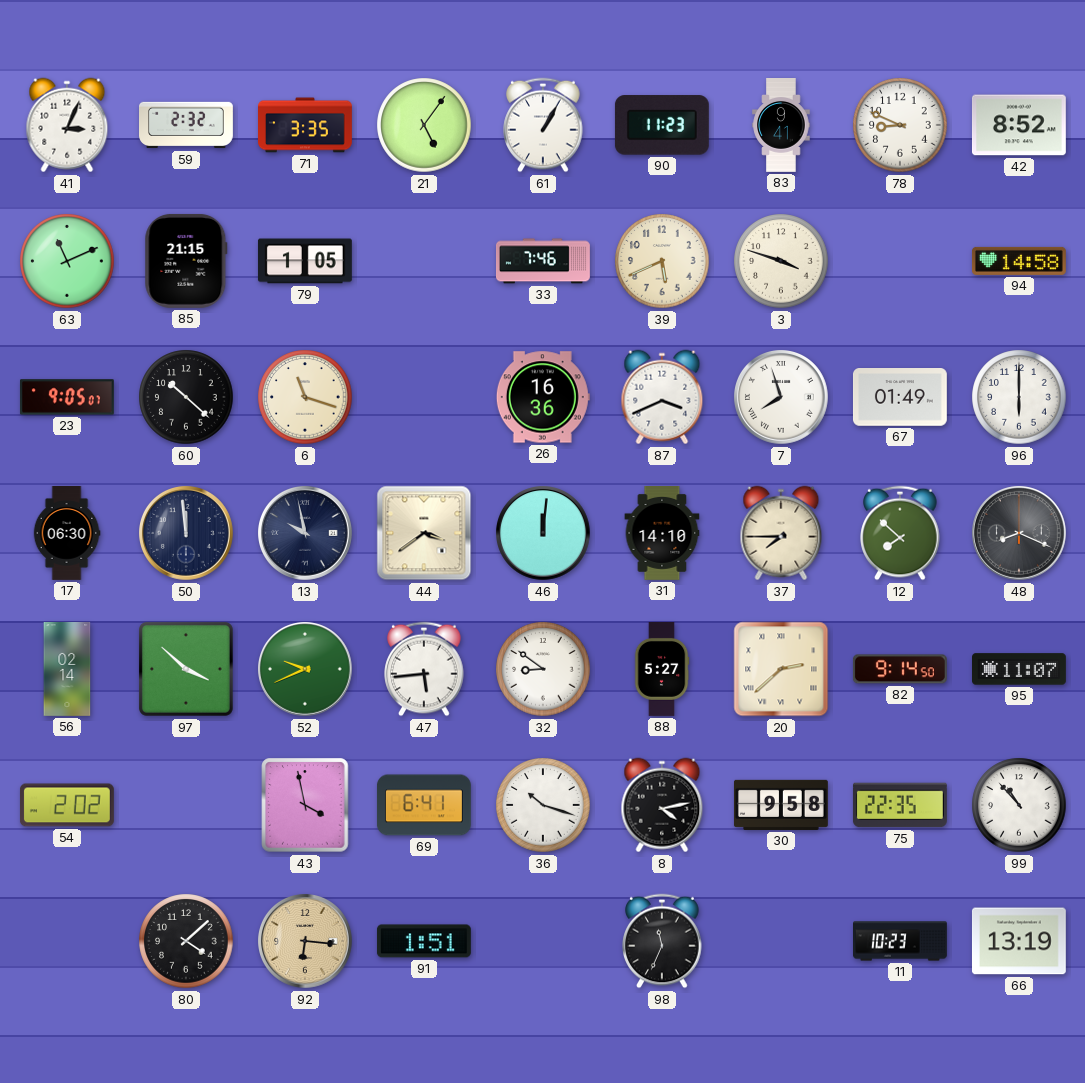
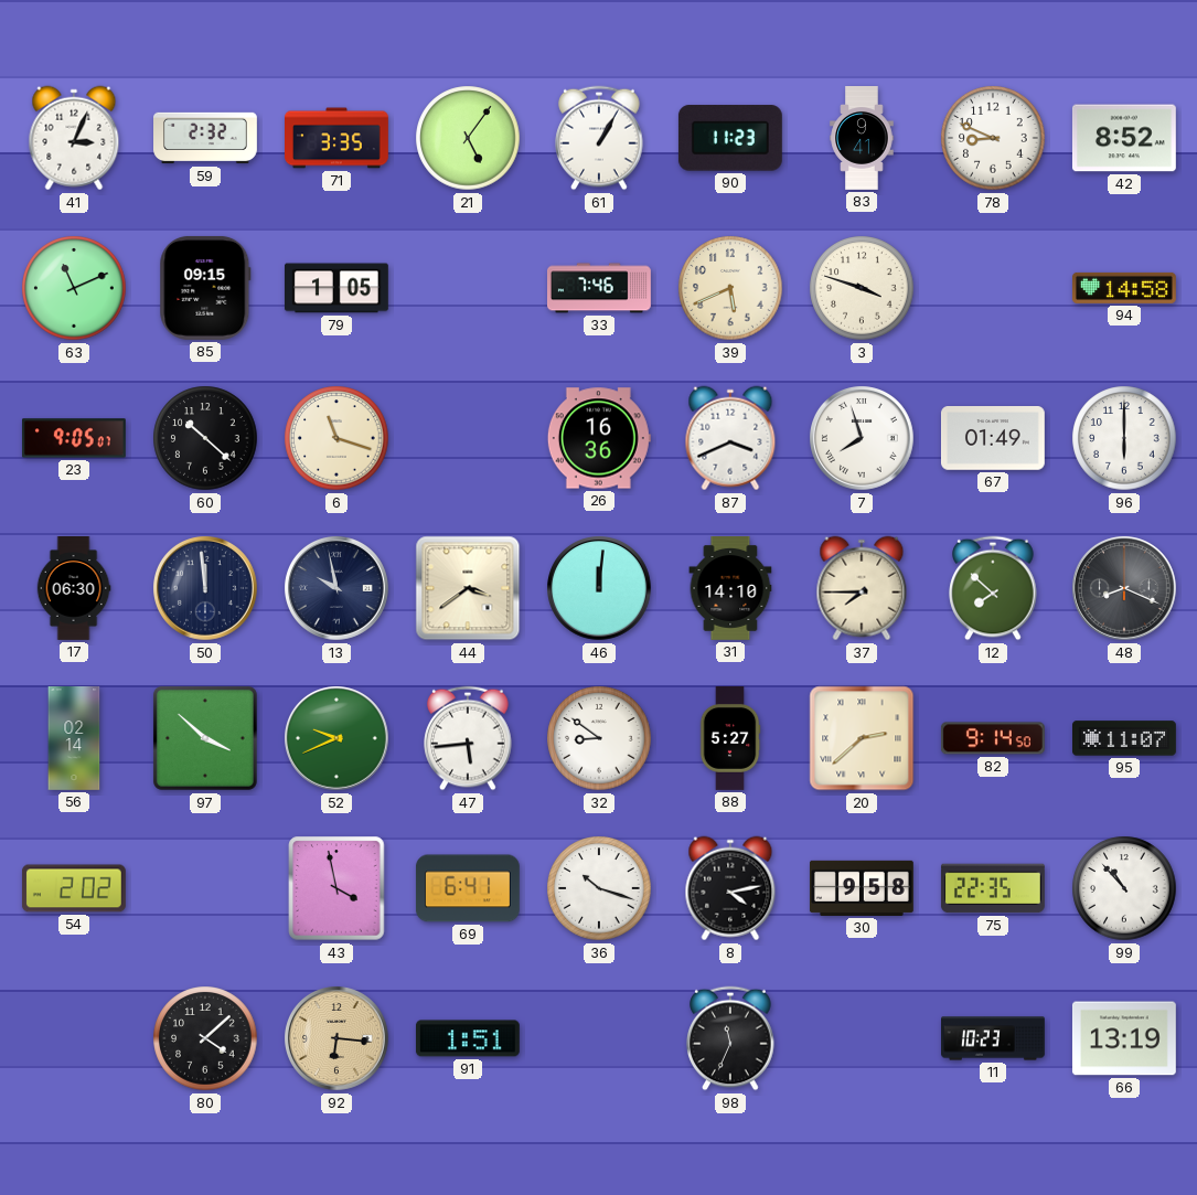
85: 21:15 -> 09:15 (205, 288)
